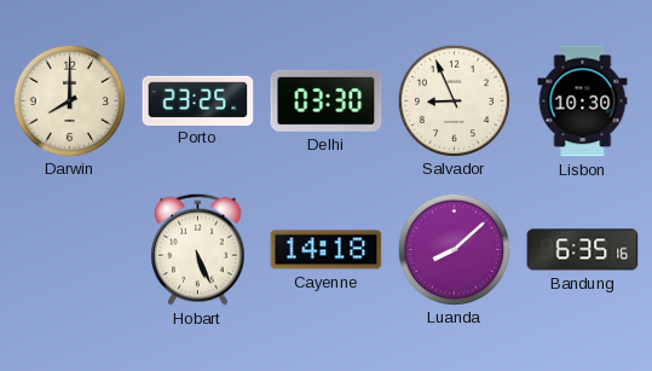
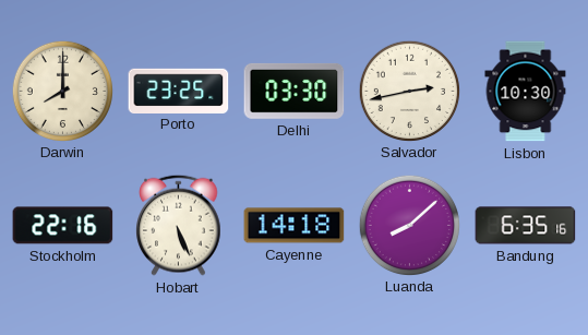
Salvador: 8:56 -> 2:43 (409, 91)
Stockholm: none -> 22:16 (63, 226)
